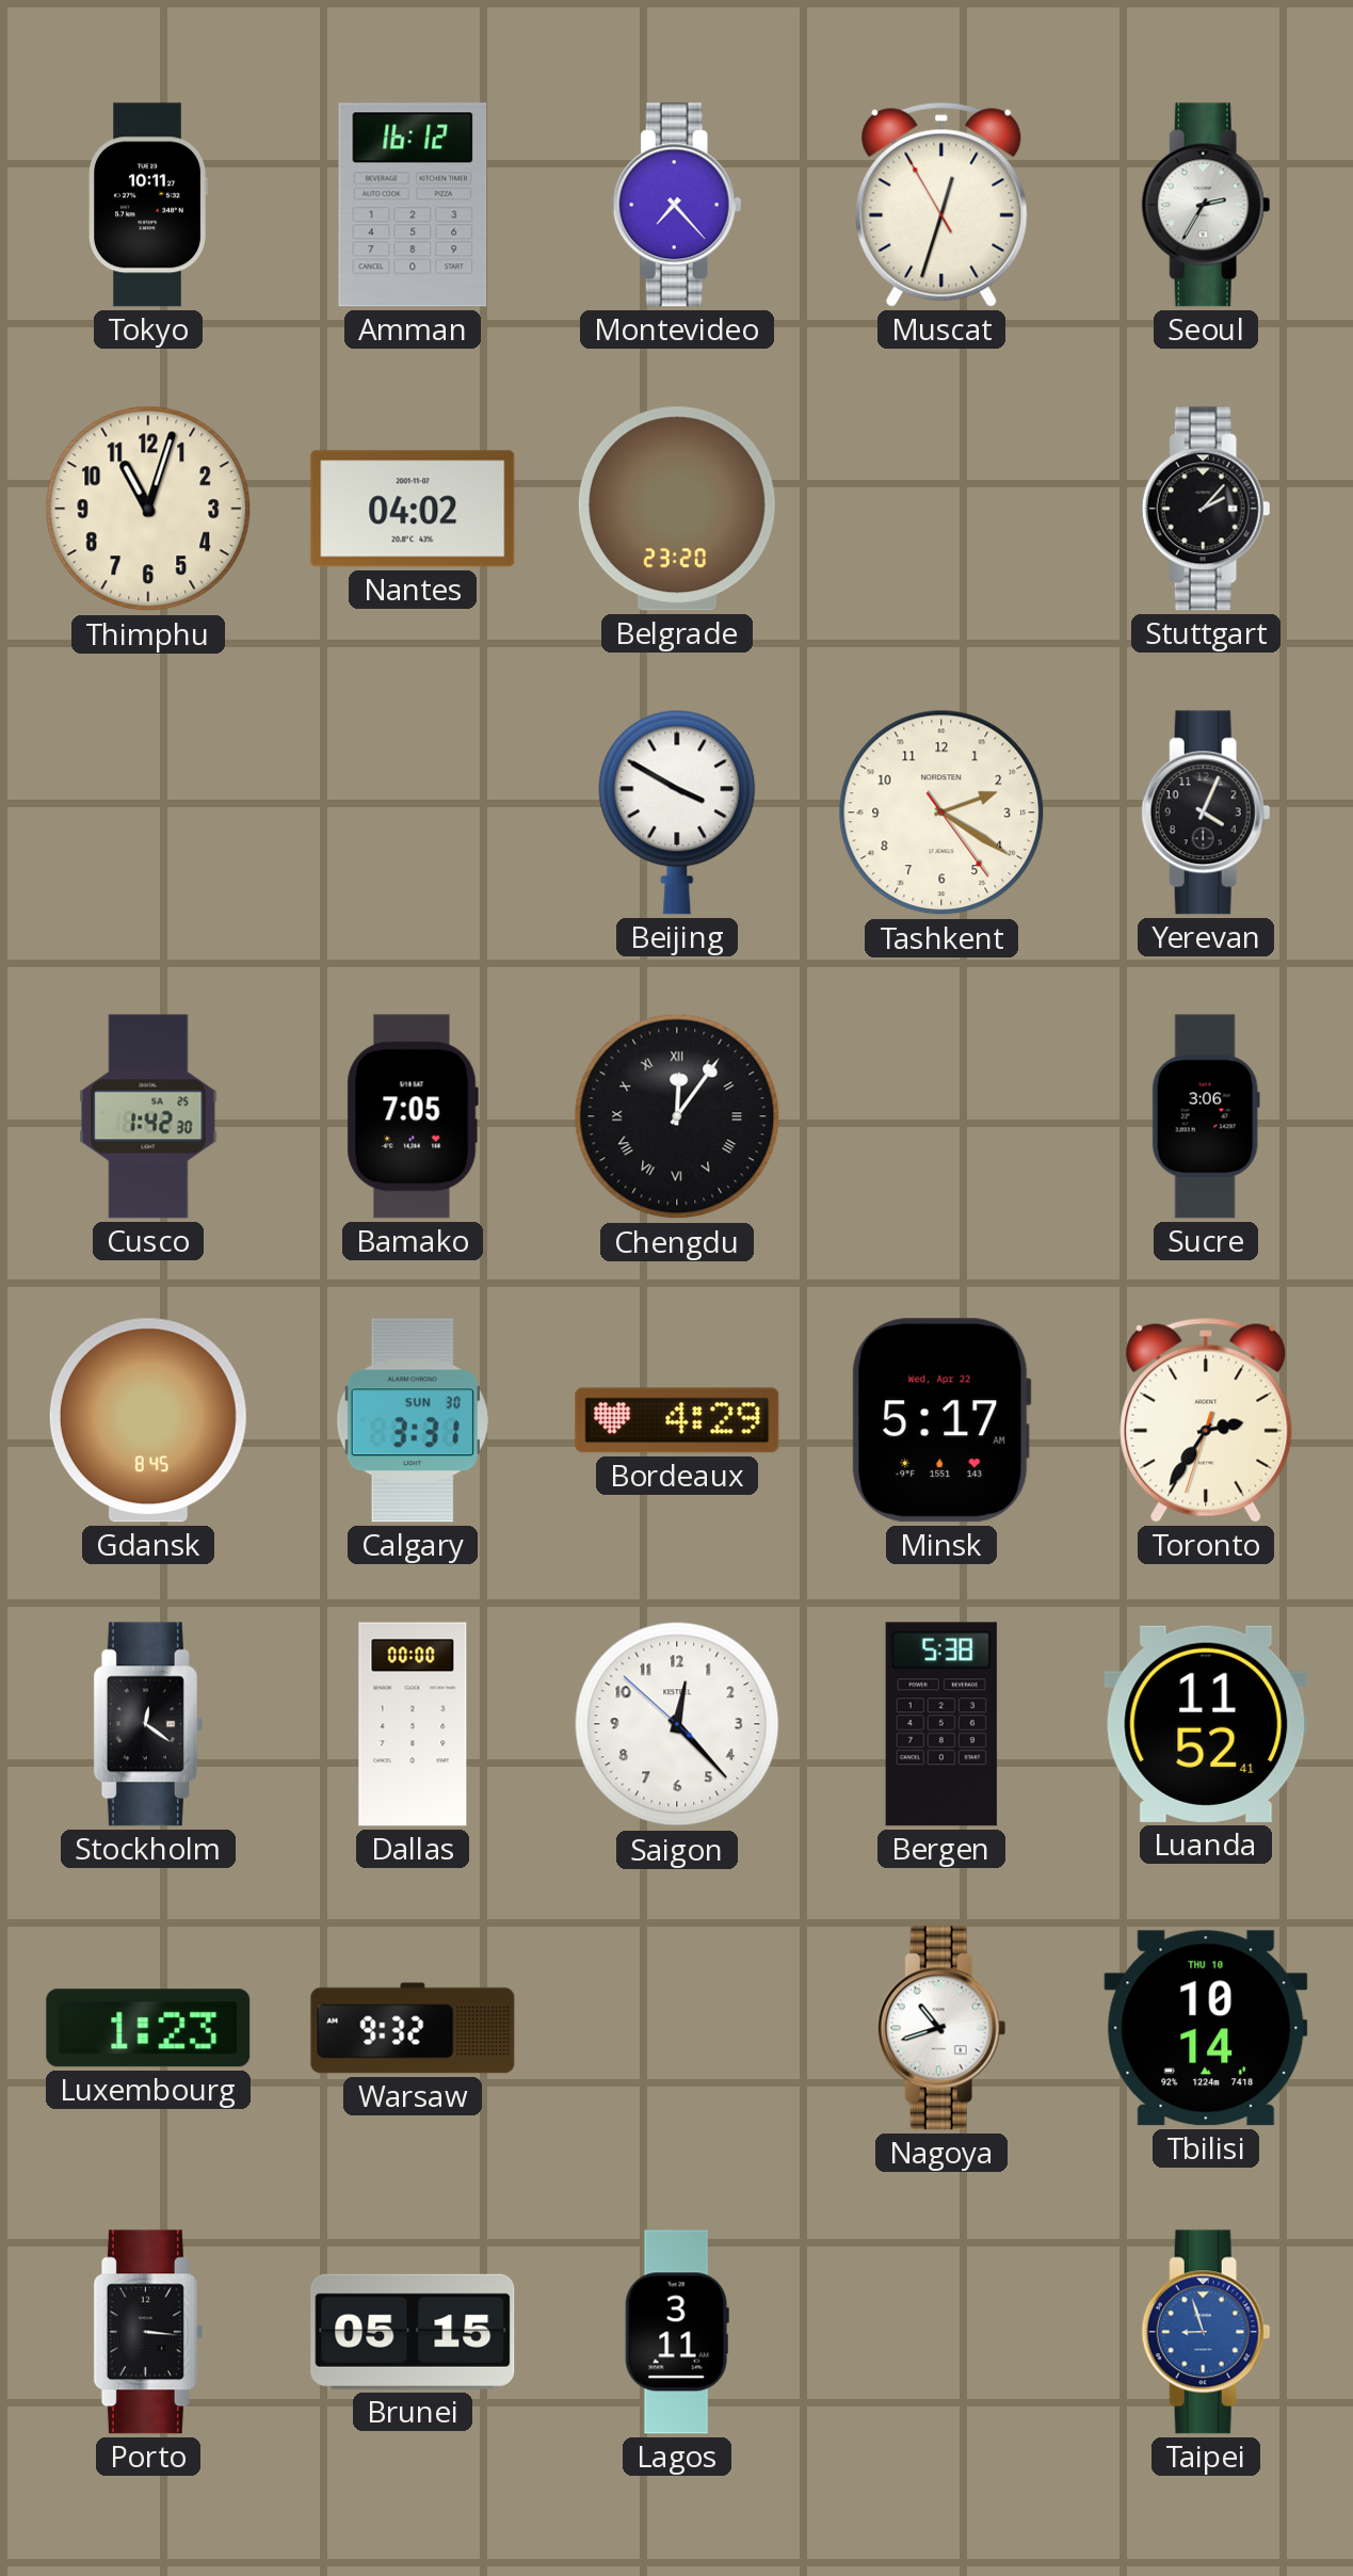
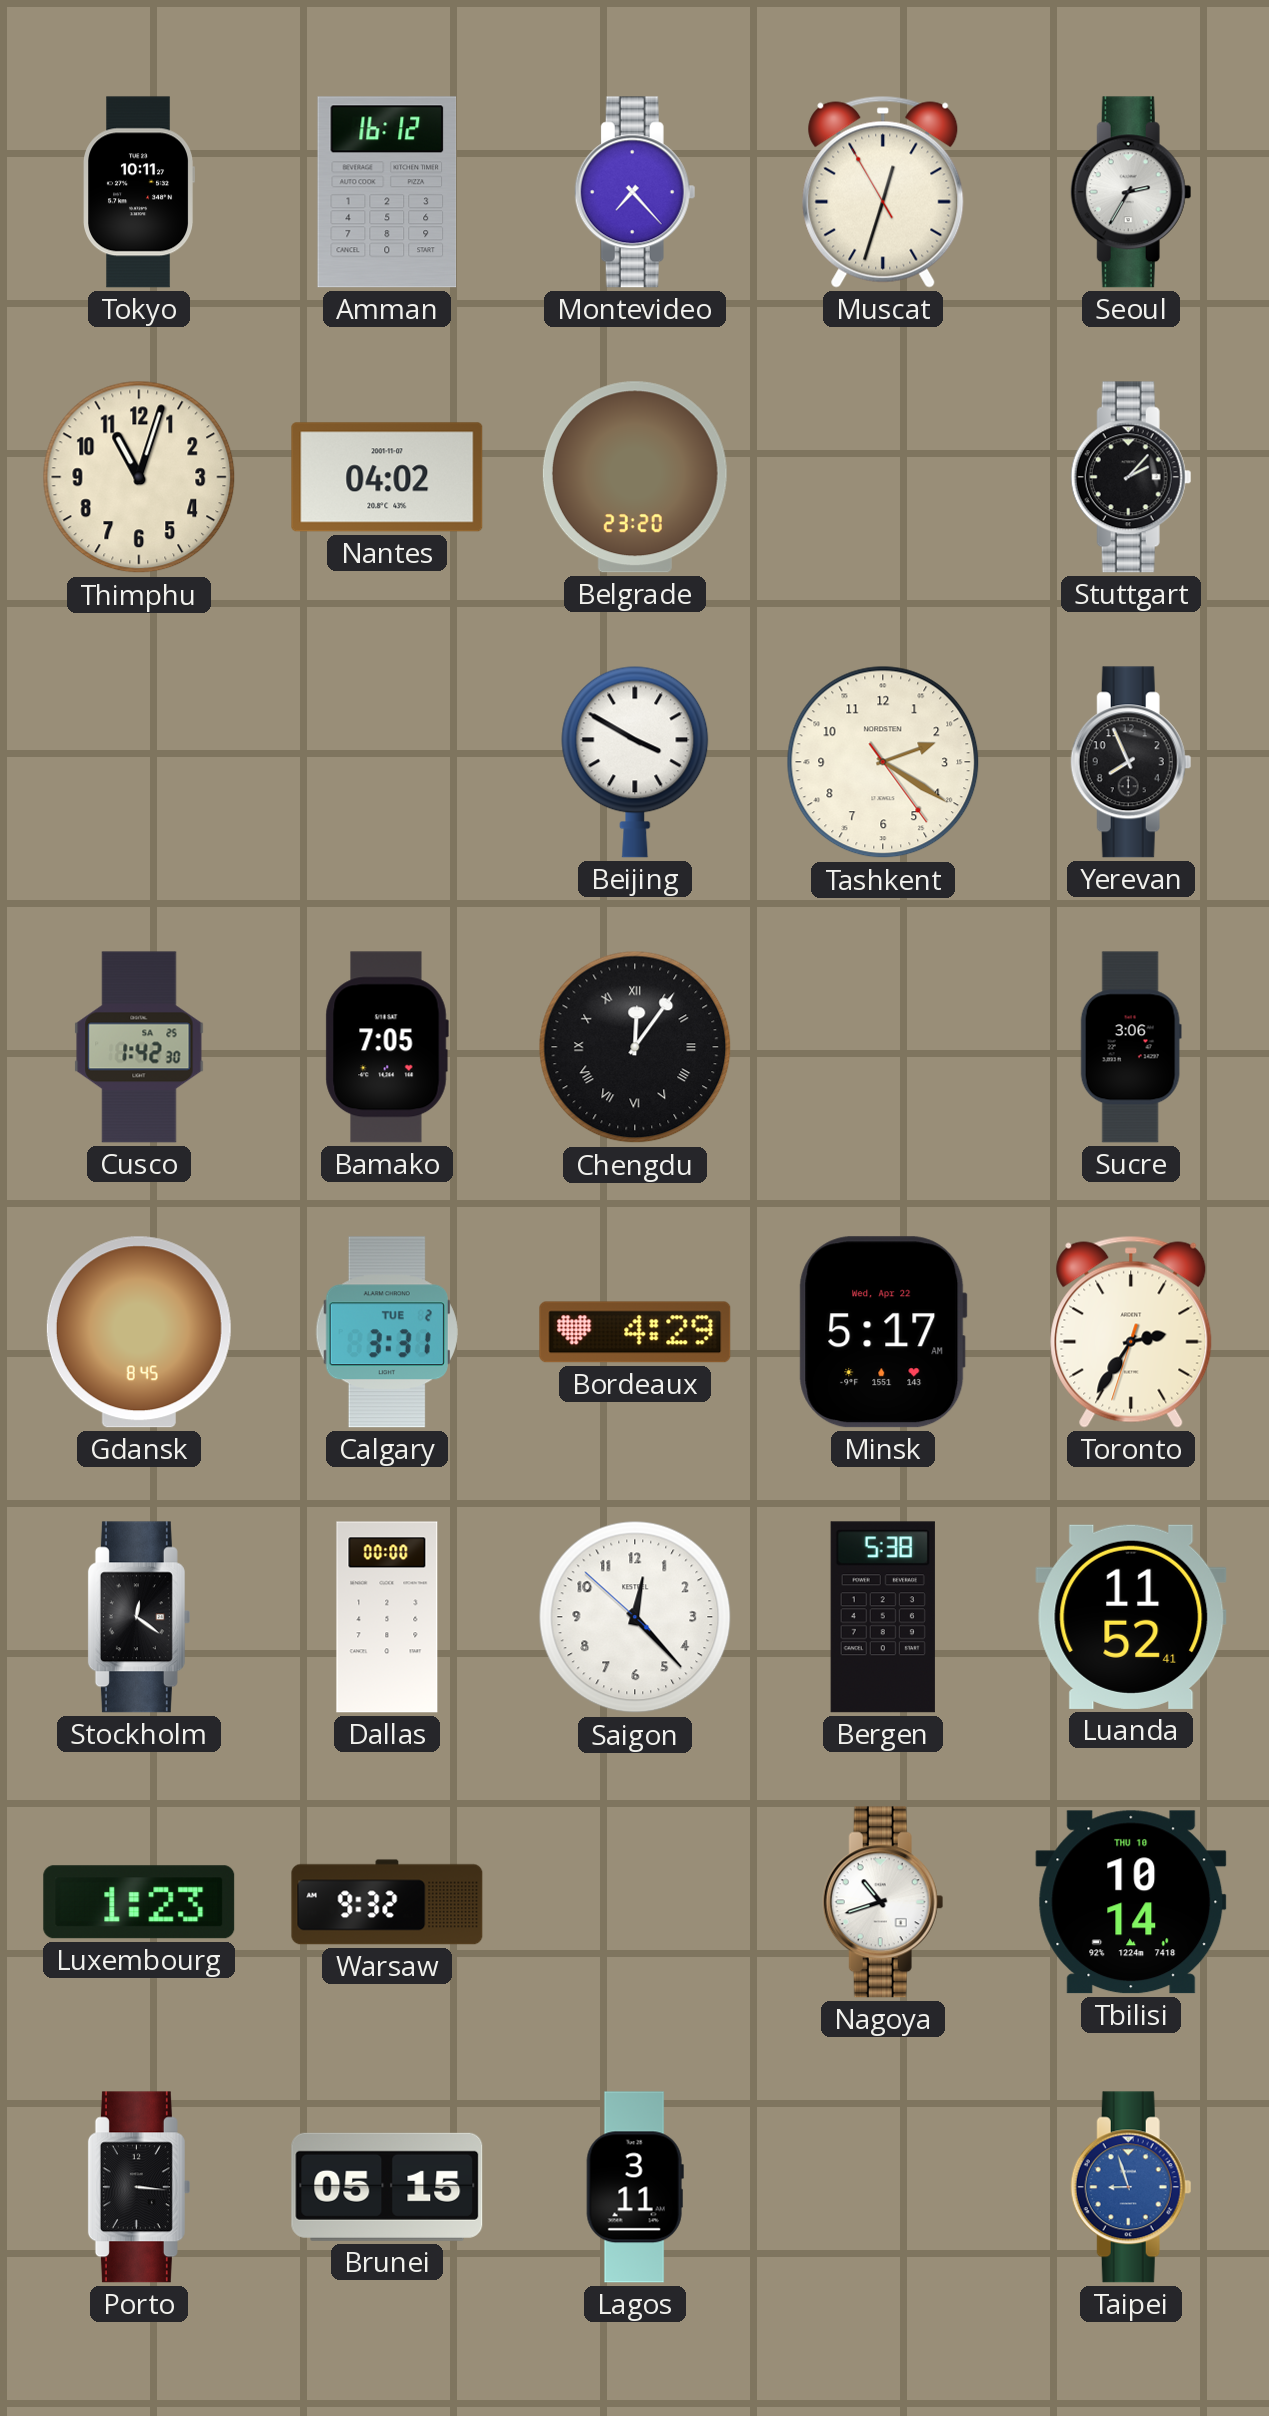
Yerevan: 4:04 -> 7:56 (1131, 762)
Calgary date: SUN 30 -> TUE 2 (387, 1332)
